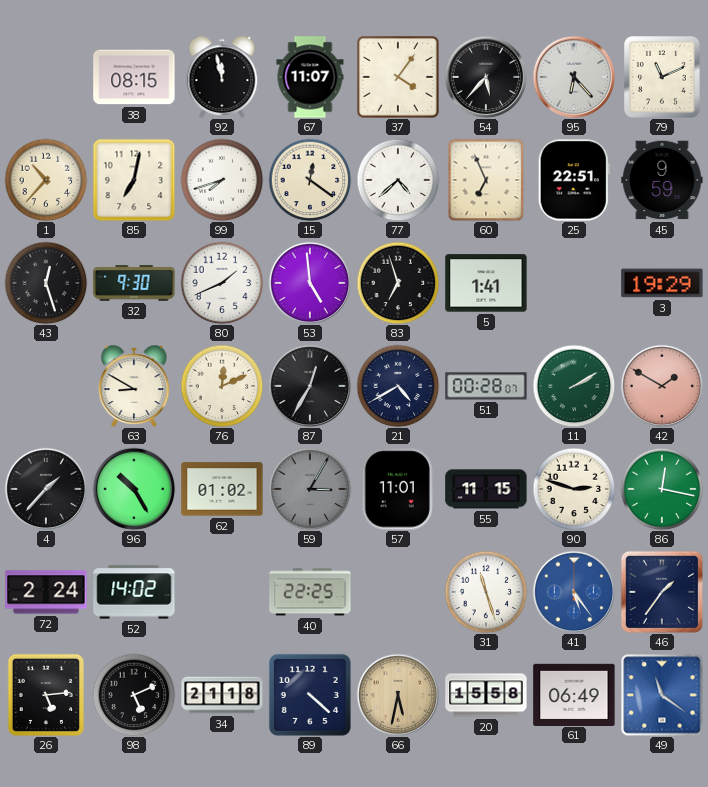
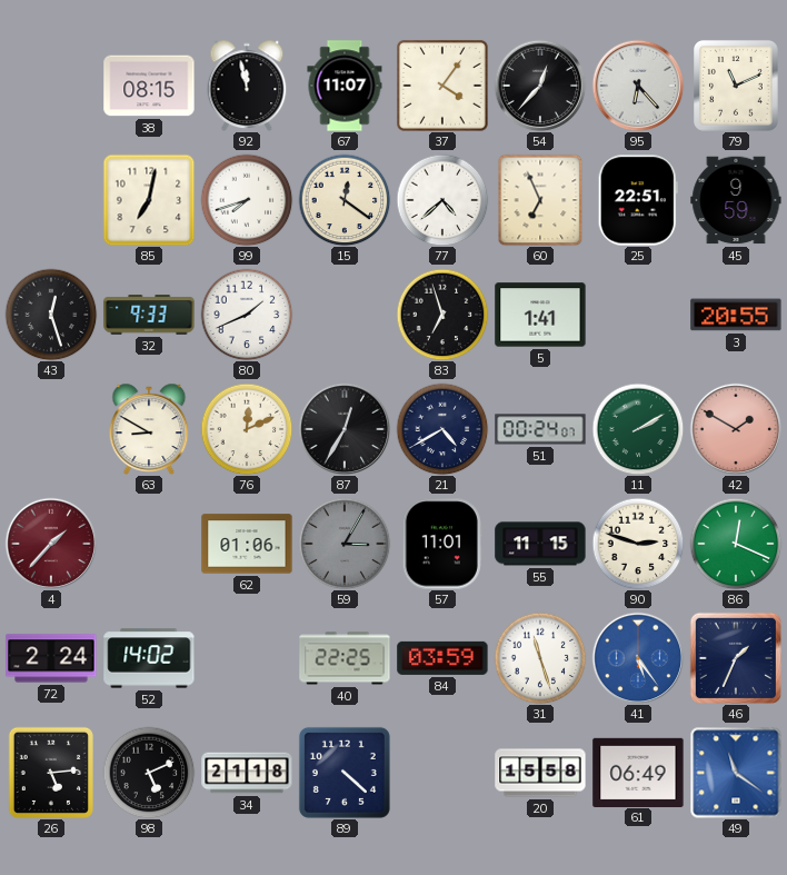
54: 5:37 -> 12:37 (540, 86)
1: 10:37 -> none (46, 180)
32: 9:30 -> 9:33 (149, 315)
53: 4:59 -> none (310, 283)
3: 19:29 -> 20:55 (736, 315)
51: 00:28 -> 00:24 (540, 429)
4 dial: black -> burgundy (51, 544)
96: 10:25 -> none (134, 489)
62: 01:02 -> 01:06 (247, 544)
86: 12:17 -> 12:19 (736, 544)
84: none -> 03:59 (442, 658)
46: 1:36 -> 1:34 (735, 657)
66: 5:32 -> none (398, 695)
